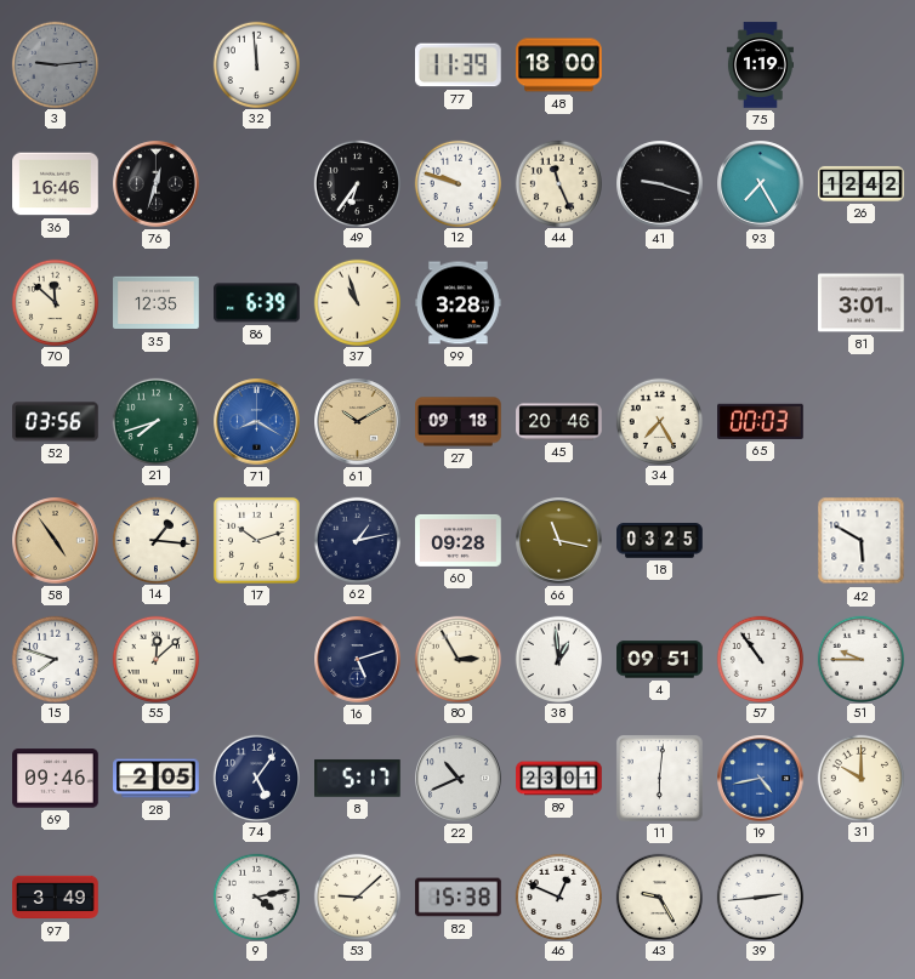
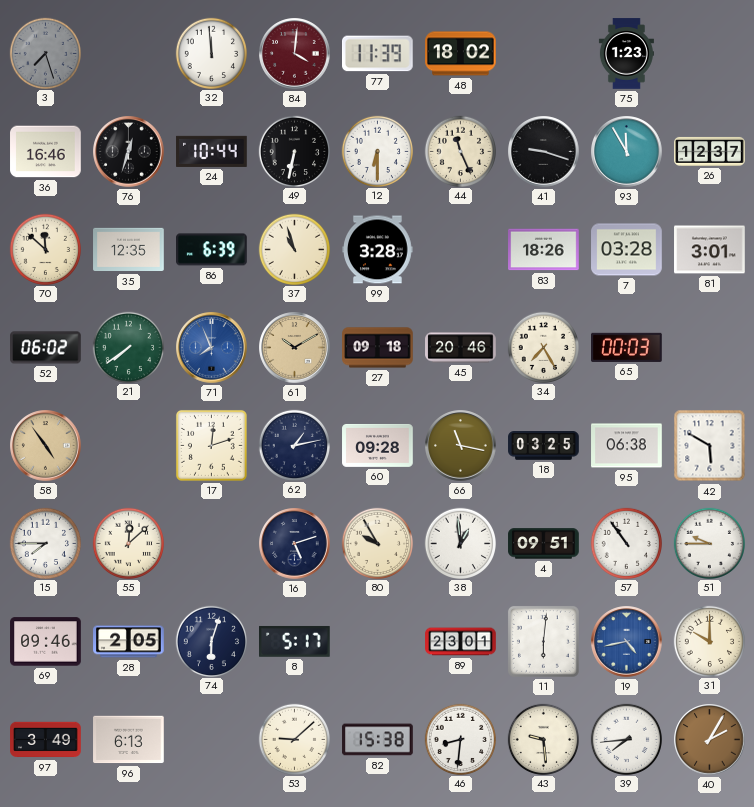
3: 9:14 -> 7:27 (45, 53)
84: none -> 4:01 (295, 54)
48: 18:00 -> 18:02 (461, 54)
75: 1:19 -> 1:23 (626, 54)
24: none -> 10:44 (212, 151)
49: 6:36 -> 6:32 (294, 151)
12: 9:48 -> 6:30 (377, 151)
93: 7:25 -> 11:55 (627, 152)
26: 12:42 -> 12:37 (710, 151)
83: none -> 18:26 (544, 250)
7: none -> 03:28 (627, 250)
52: 03:56 -> 06:02 (46, 348)
21: 7:42 -> 7:39 (128, 347)
71: 8:20 -> 7:56 (212, 348)
14: 1:16 -> none (155, 540)
17: 10:12 -> 12:12 (211, 445)
95: none -> 06:38 (627, 446)
15: 7:48 -> 7:45 (45, 543)
80: 2:55 -> 9:55 (377, 543)
74: 5:06 -> 6:03 (211, 641)
22: 10:41 -> none (459, 779)
96: none -> 6:13 (129, 740)
9: 4:13 -> none (256, 897)
46: 12:49 -> 8:31 (460, 739)
43: 9:25 -> 9:29 (543, 739)
39: 2:44 -> 7:44 (626, 739)
40: none -> 2:05 (710, 740)
